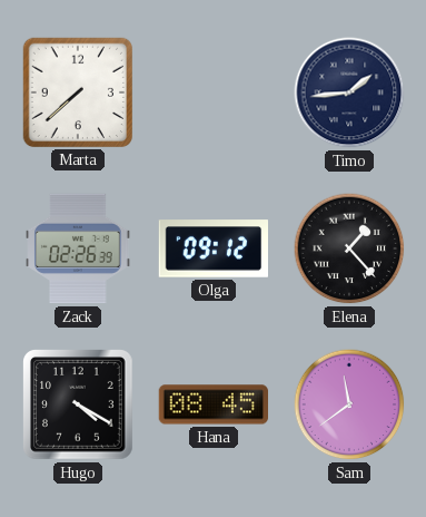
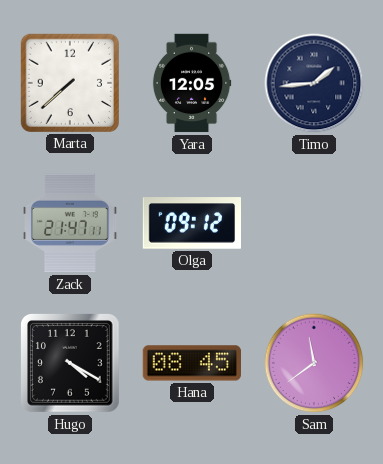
Yara: none -> 12:05 (192, 83)
Zack: 02:26 -> 21:47 (70, 223)
Elena: 1:23 -> none (349, 248)
